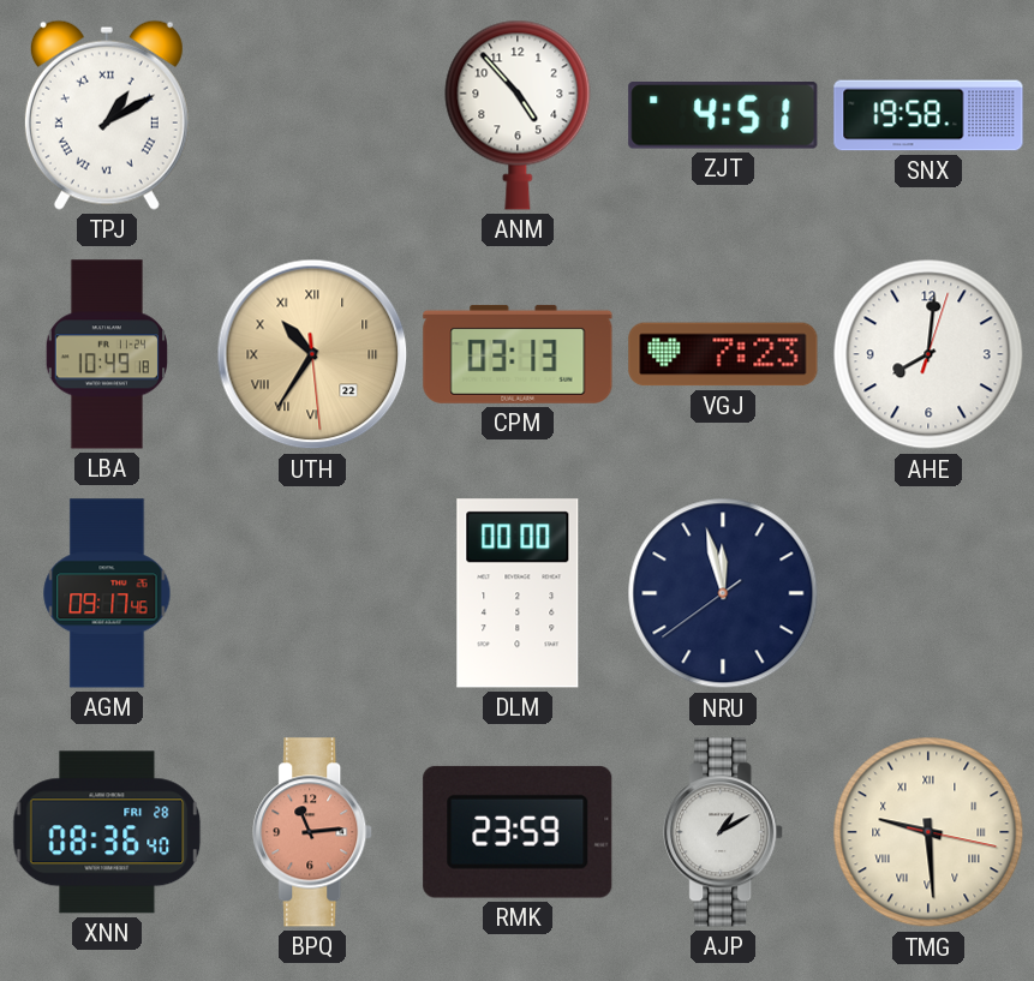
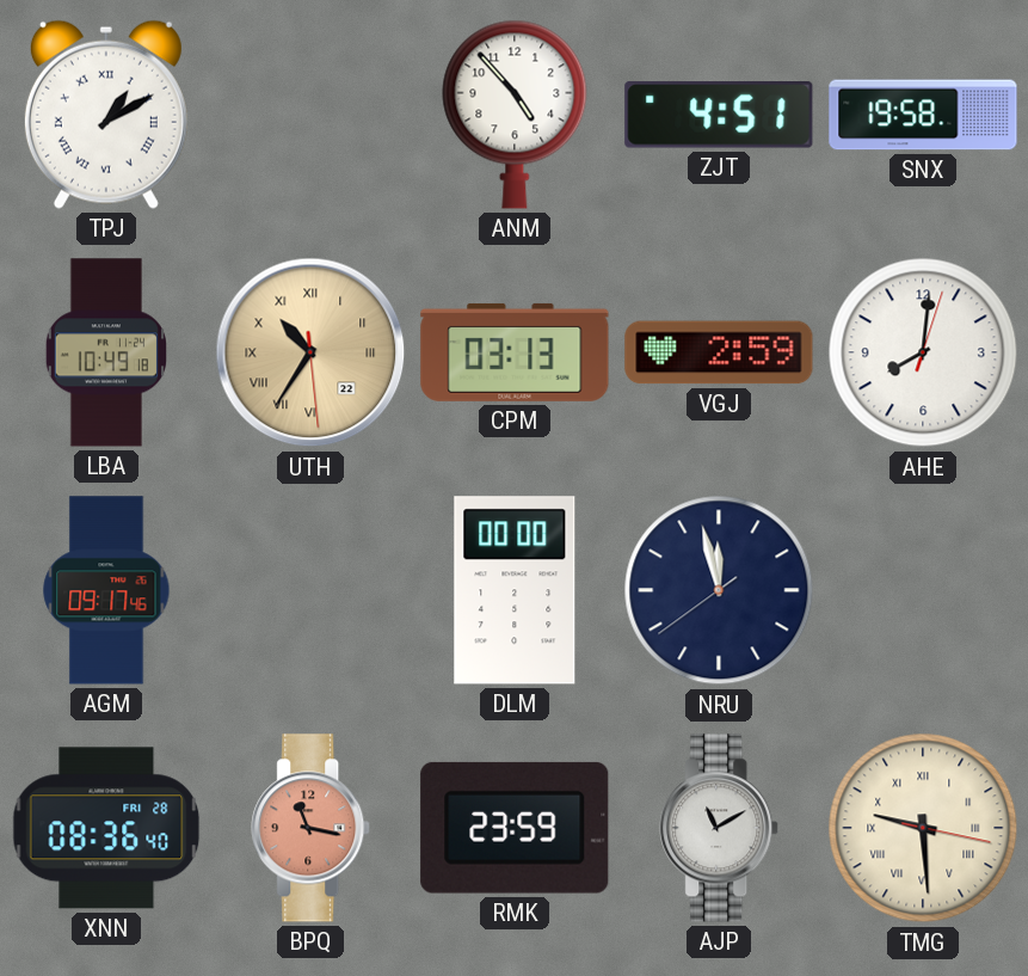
VGJ: 7:23 -> 2:59 (719, 352)
BPQ: 11:14 -> 11:17 (312, 828)
AJP: 1:10 -> 11:10 (720, 828)
